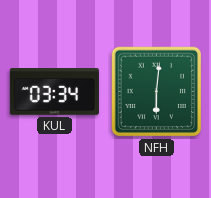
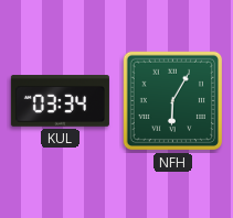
NFH: 6:01 -> 6:05 (173, 101)
